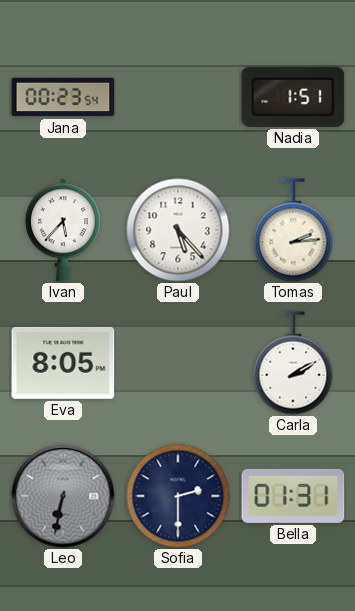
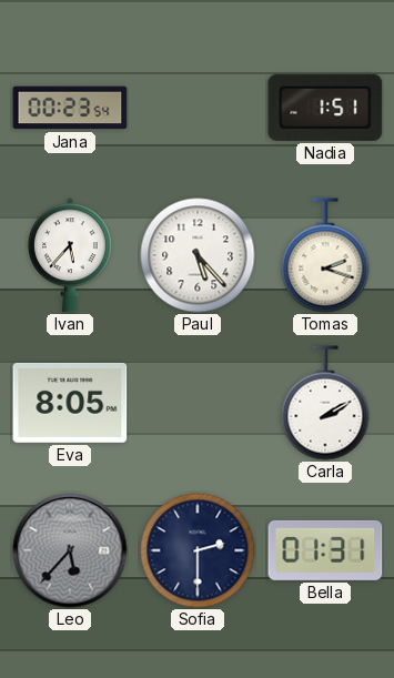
Tomas: 2:14 -> 2:18 (325, 255)
Leo: 6:32 -> 5:37 (70, 550)
